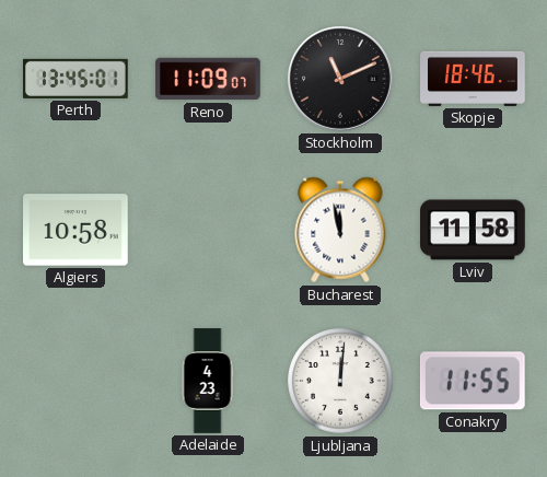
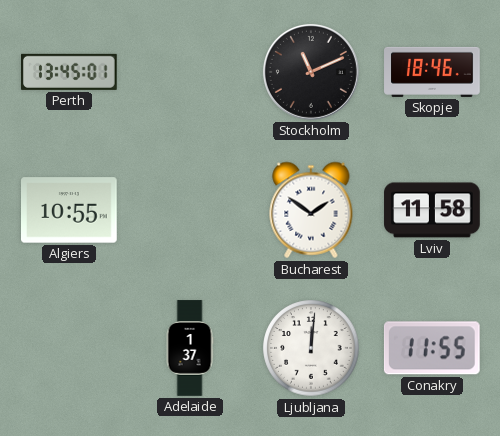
Reno: 11:09 -> none (208, 79)
Algiers: 10:58 -> 10:55 (70, 210)
Bucharest: 11:58 -> 1:51 (311, 210)
Adelaide: 4:23 -> 1:37 (190, 348)
